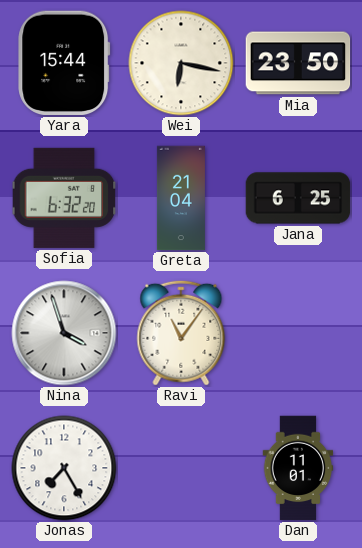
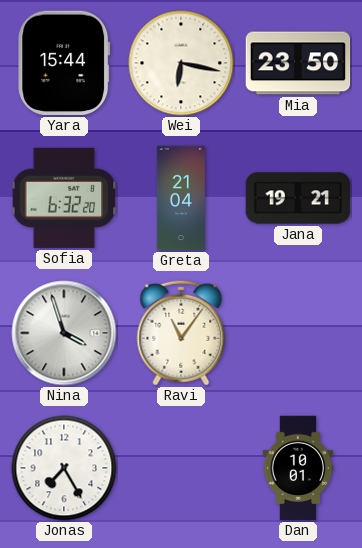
Jana: 6:25 -> 19:21 (298, 198)
Dan: 11:01 -> 10:01 (298, 468)
